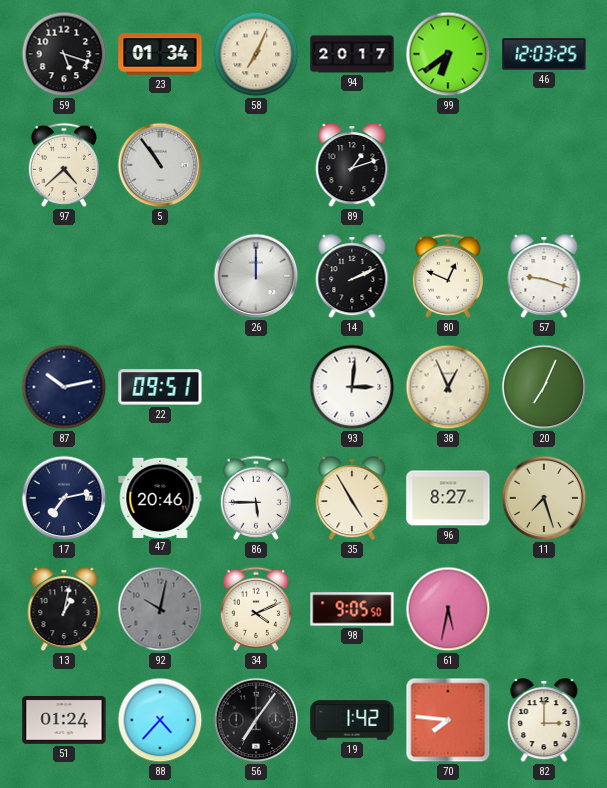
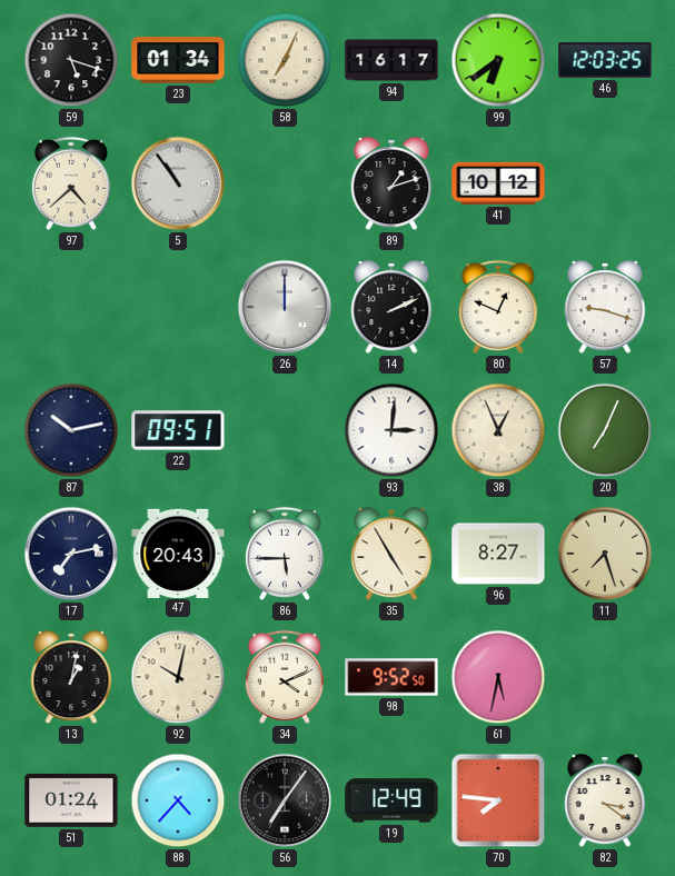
94: 20:17 -> 16:17 (391, 60)
41: none -> 10:12 (498, 183)
47: 20:46 -> 20:43 (178, 553)
92 dial: grey -> cream (178, 677)
98: 9:05 -> 9:52 (391, 677)
19: 1:42 -> 12:49 (391, 800)
82: 3:00 -> 3:21 (605, 802)
